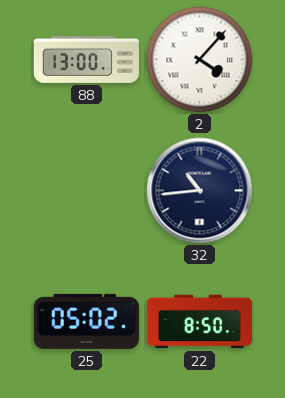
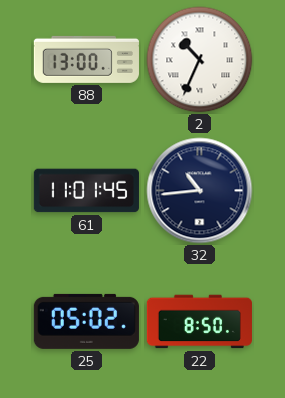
2: 4:07 -> 10:34 (200, 60)
61: none -> 11:01 (86, 191)
